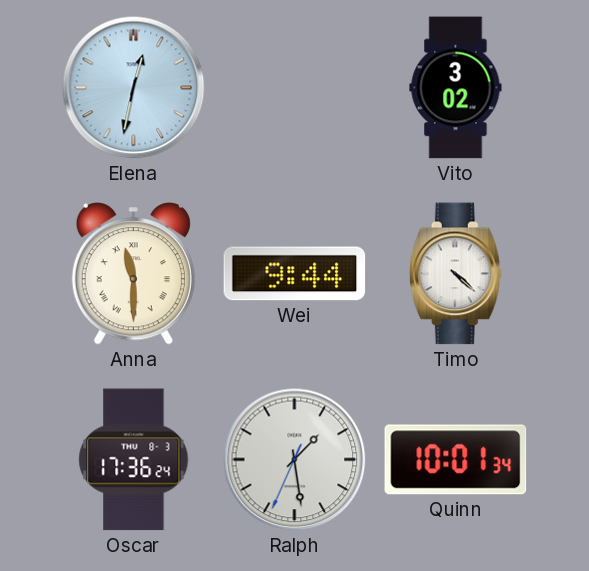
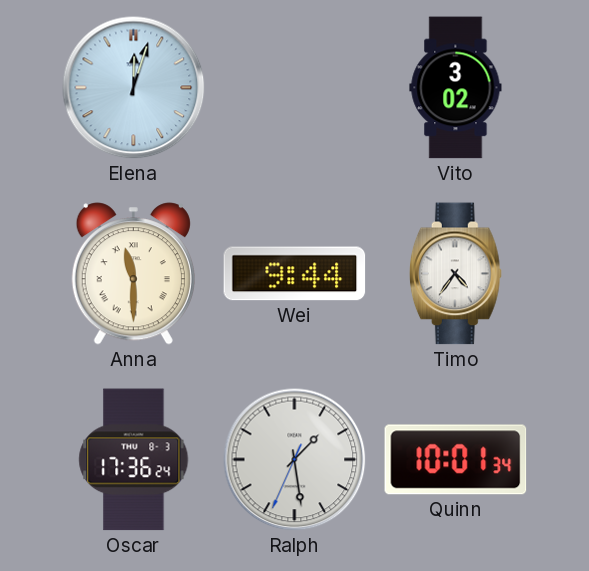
Elena: 12:32 -> 12:03 (134, 88)
Timo: 4:22 -> 4:36 (455, 274)
